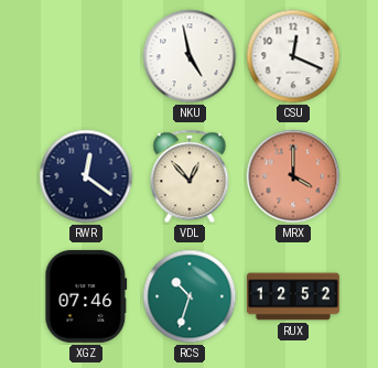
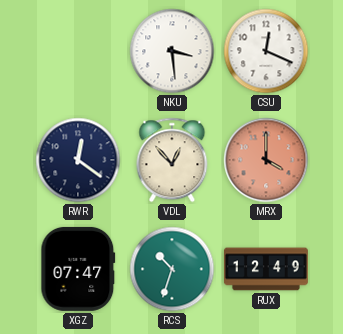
NKU: 4:58 -> 3:29 (172, 51)
XGZ: 07:46 -> 07:47 (78, 269)
RUX: 12:52 -> 12:49 (266, 269)
